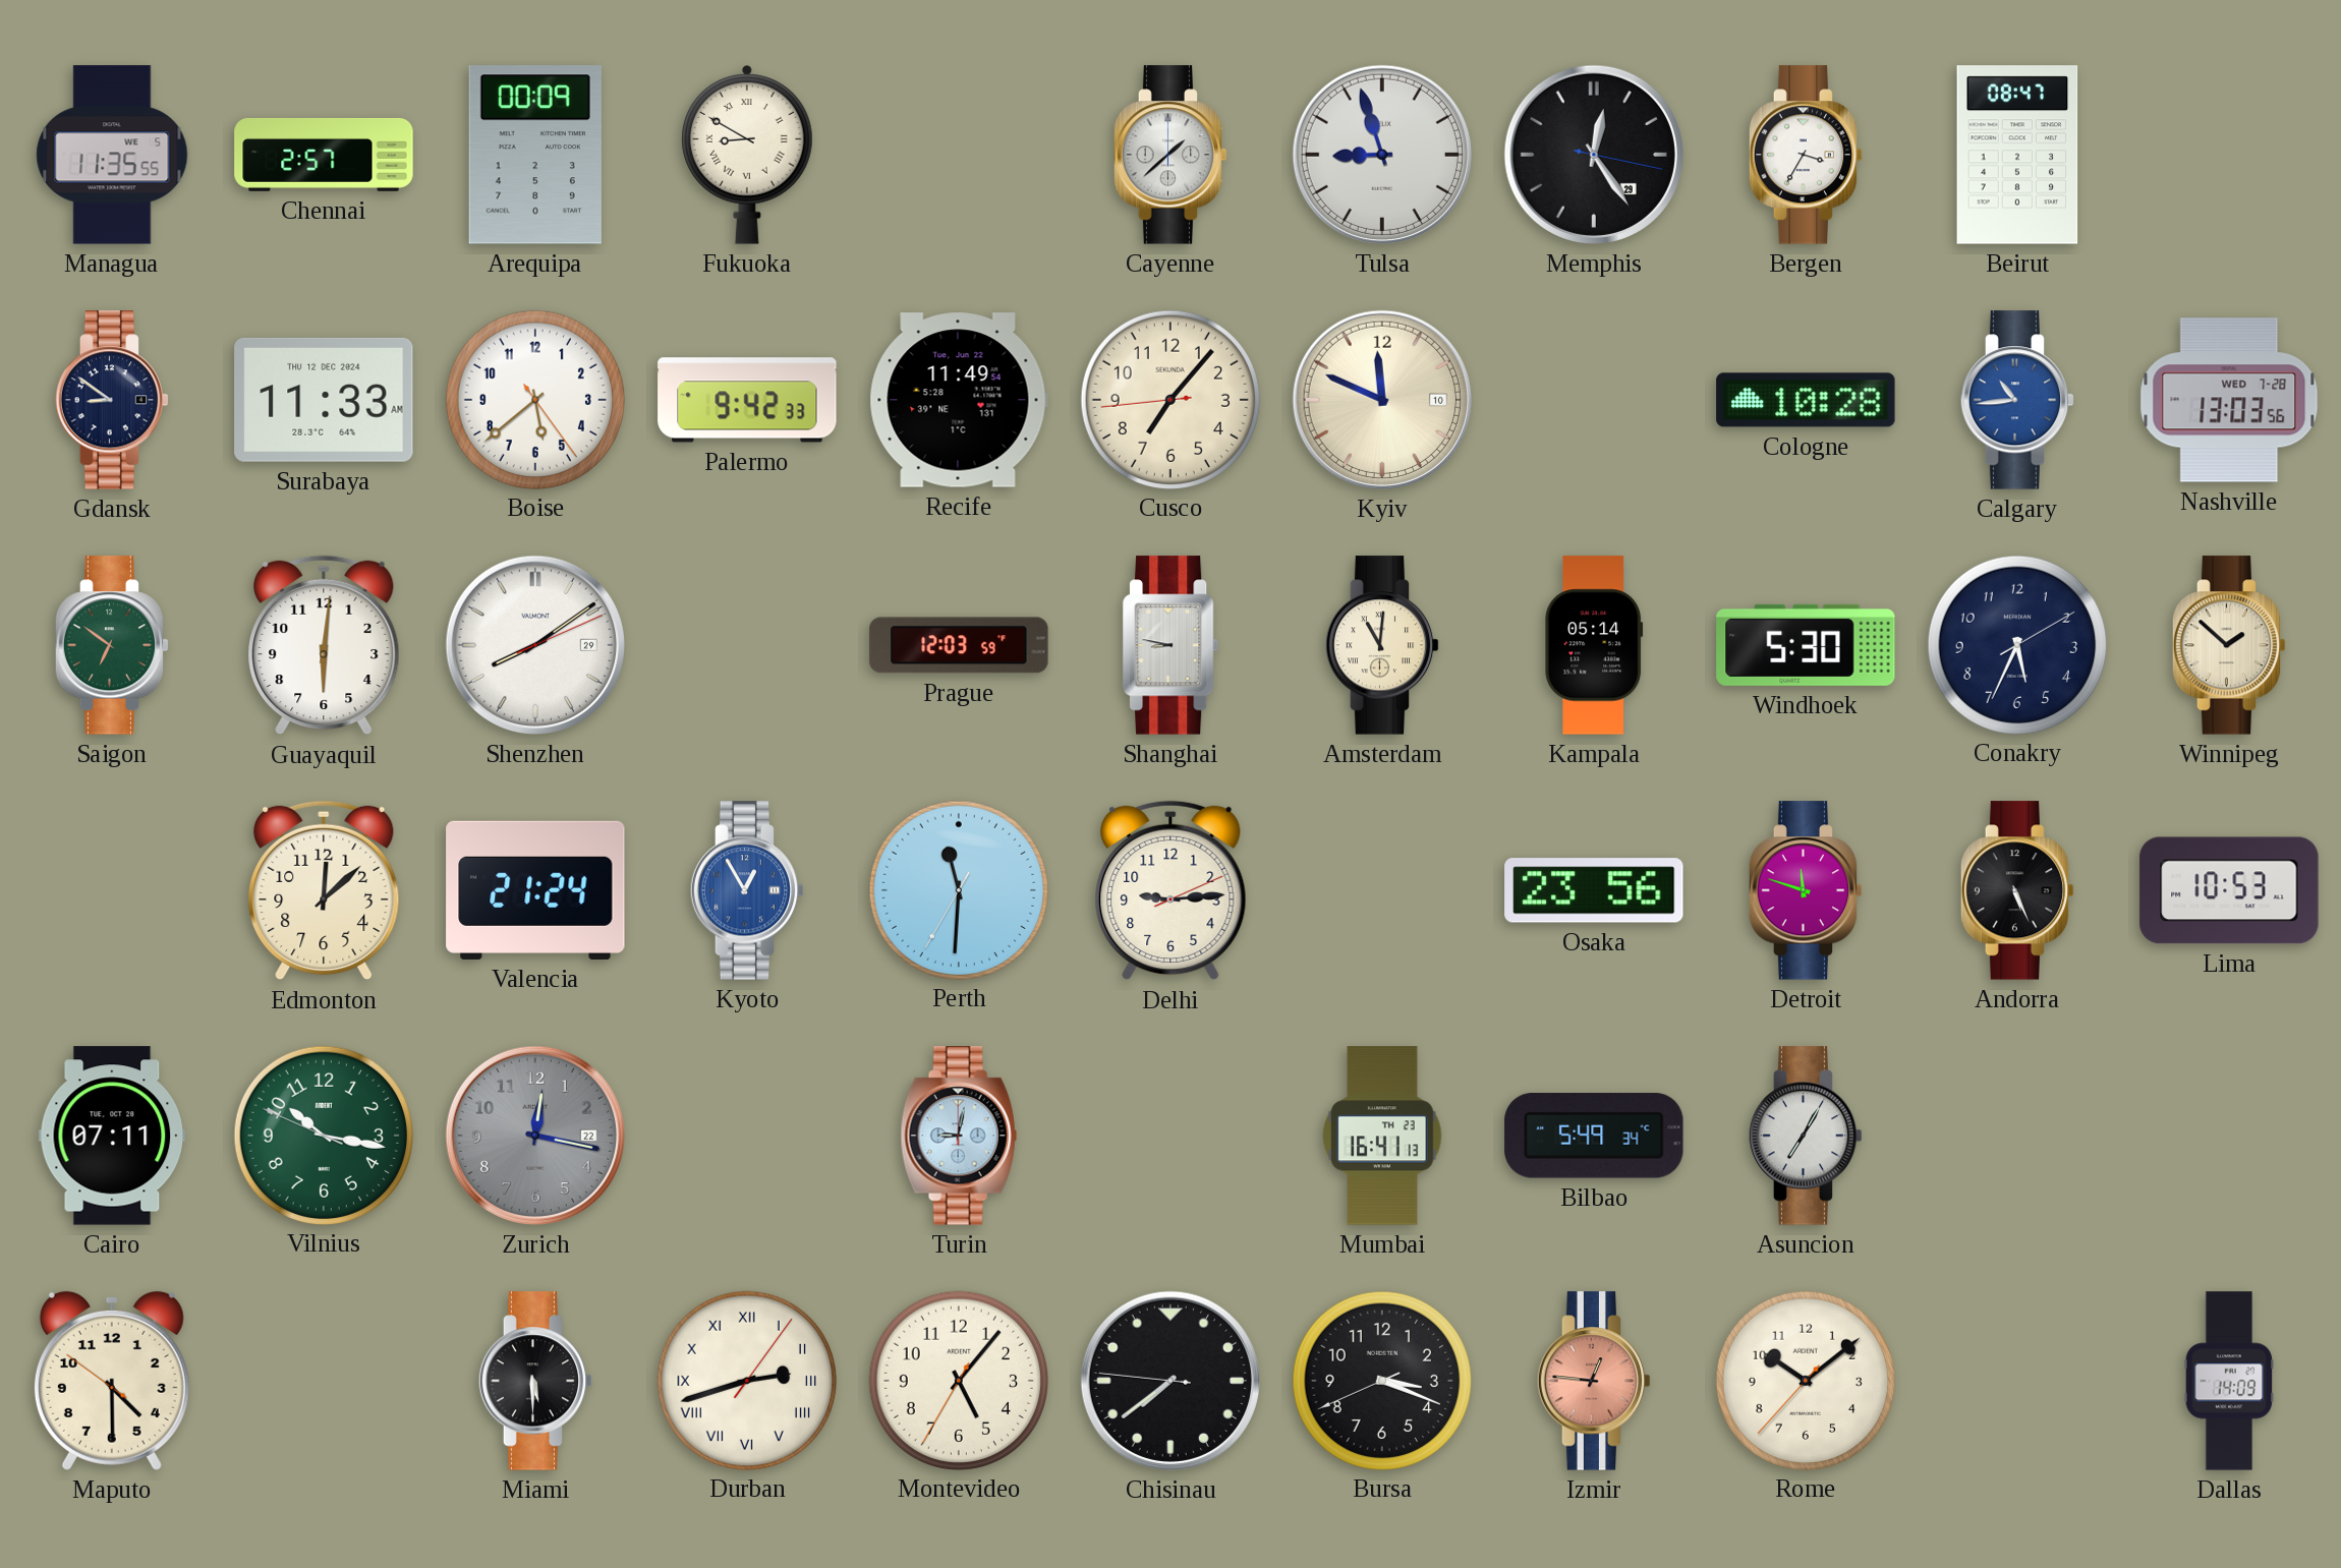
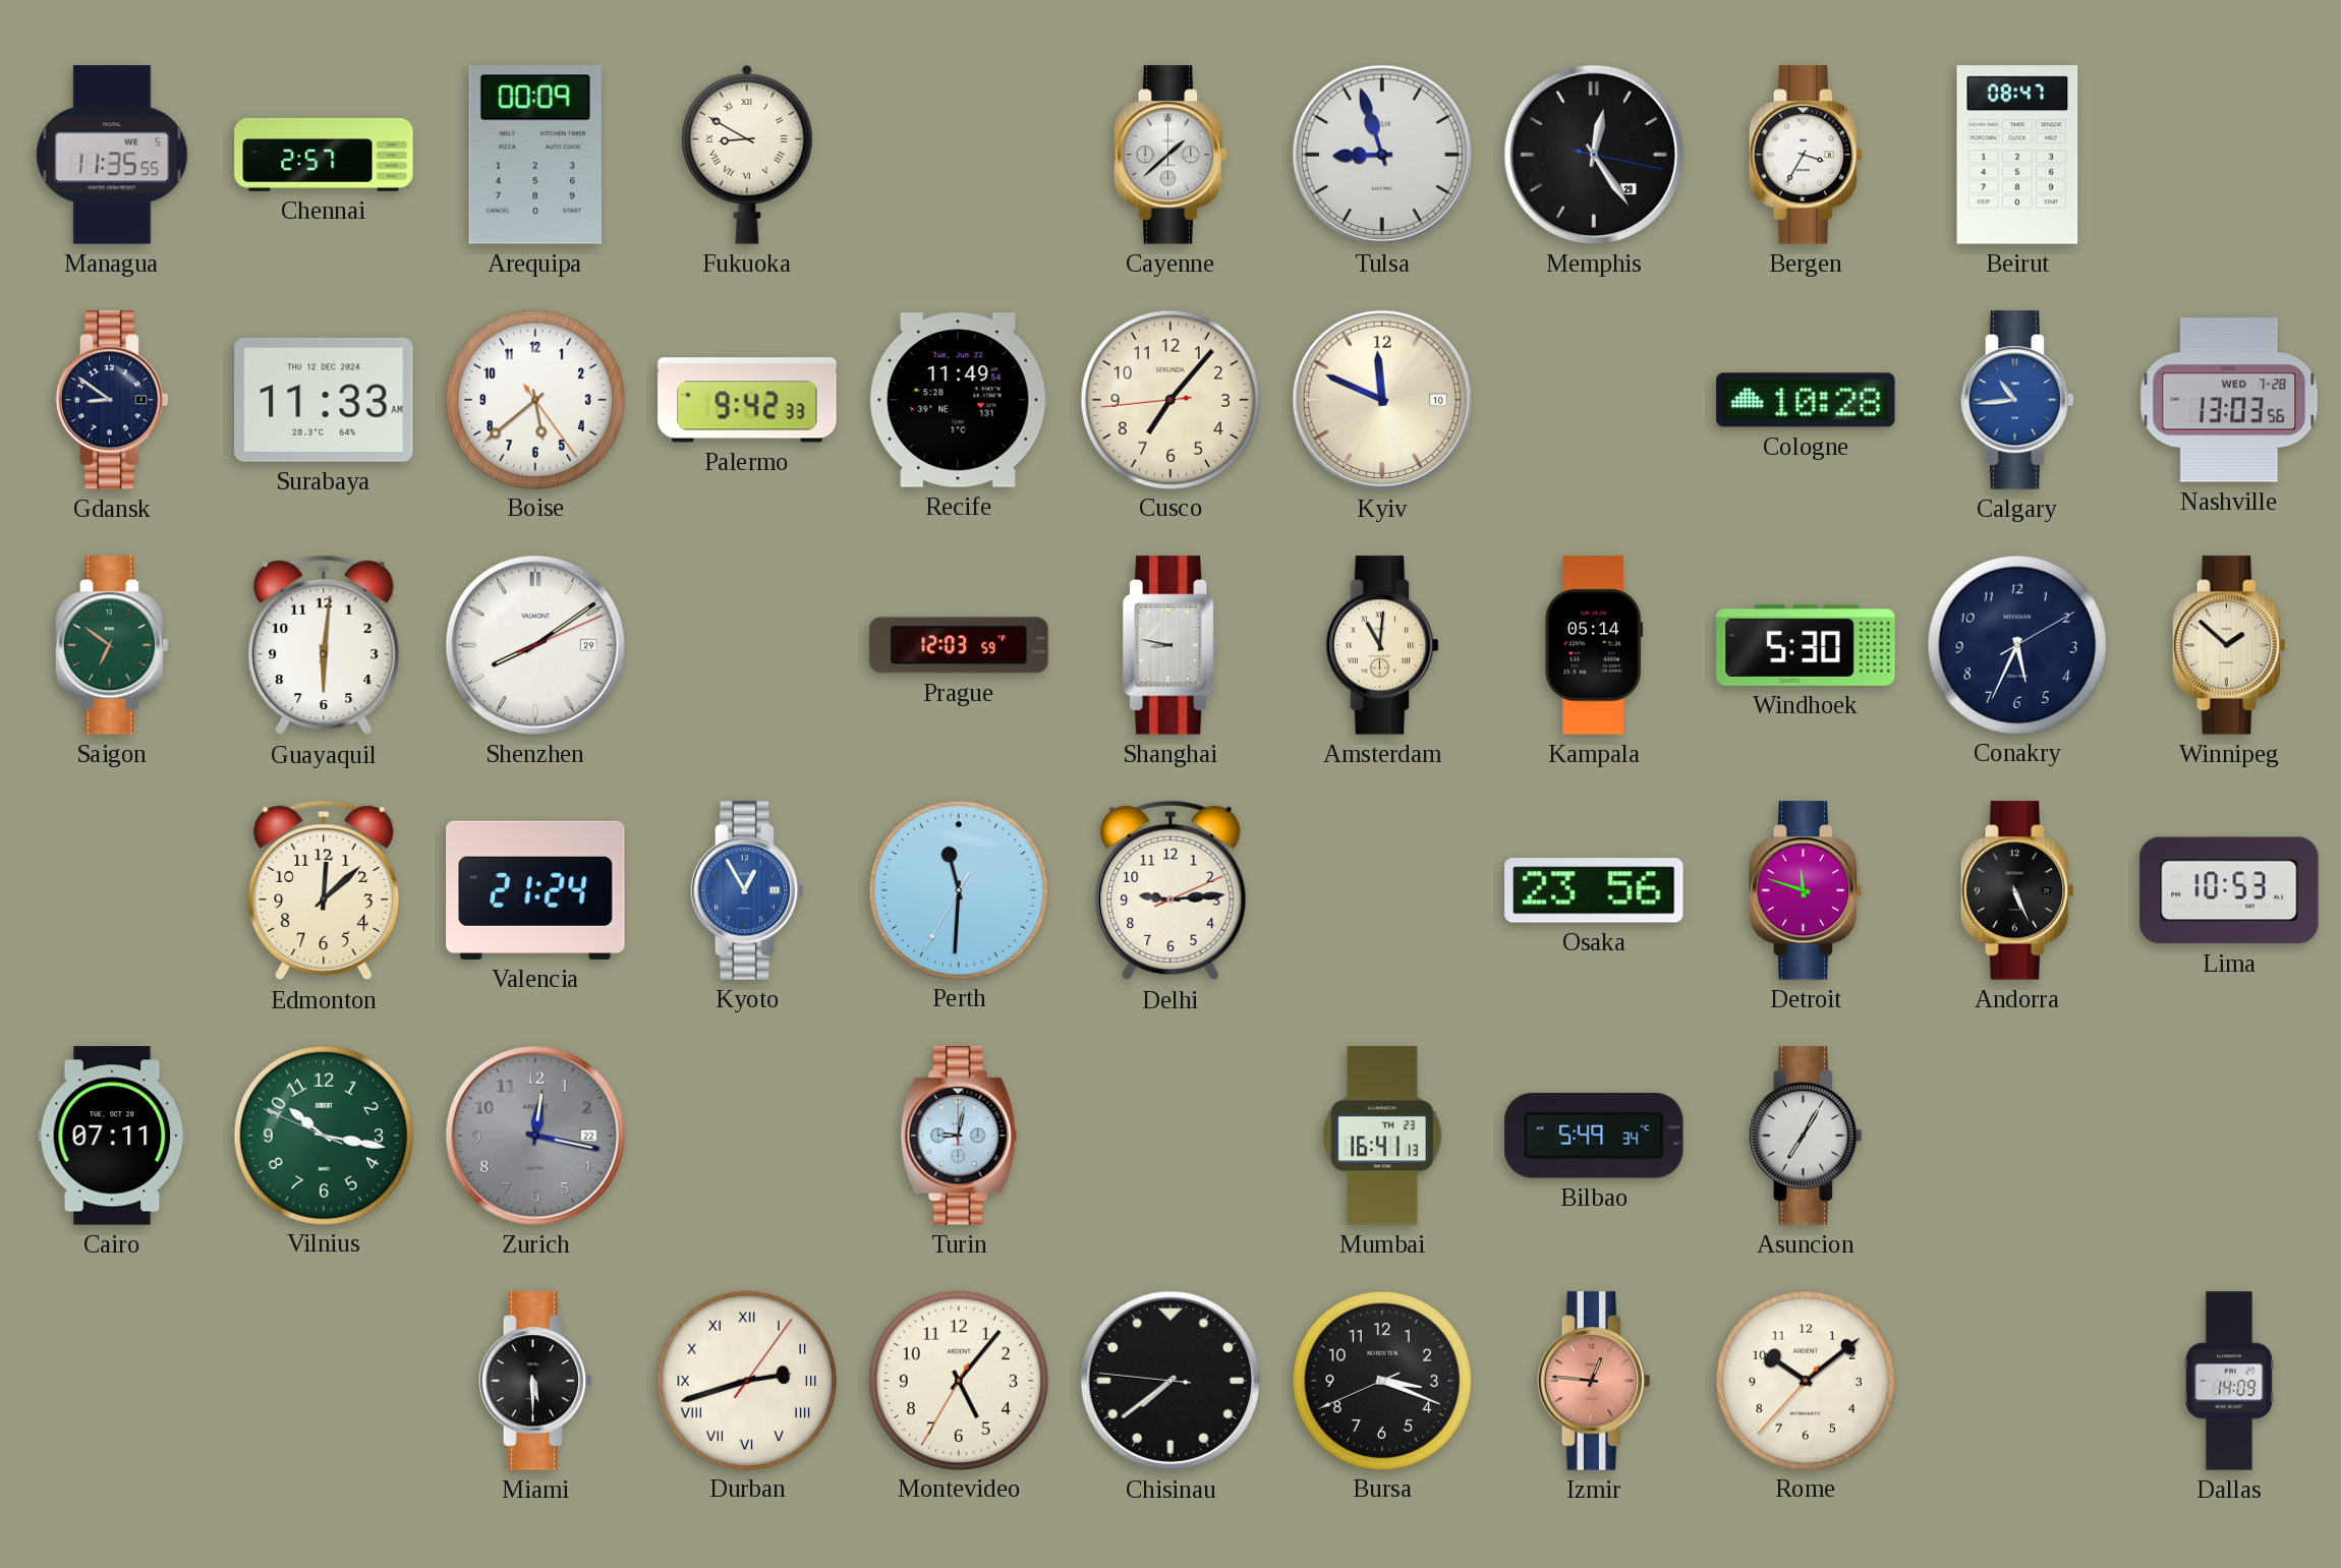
Maputo: 4:29 -> none (112, 1381)
